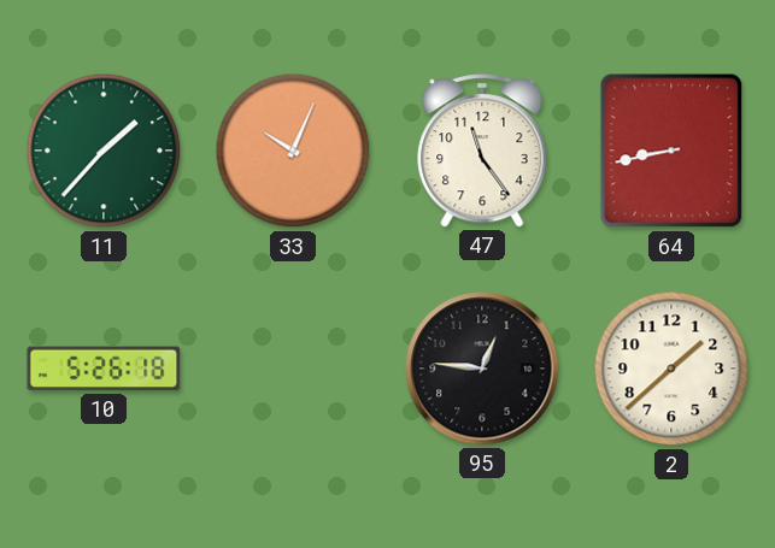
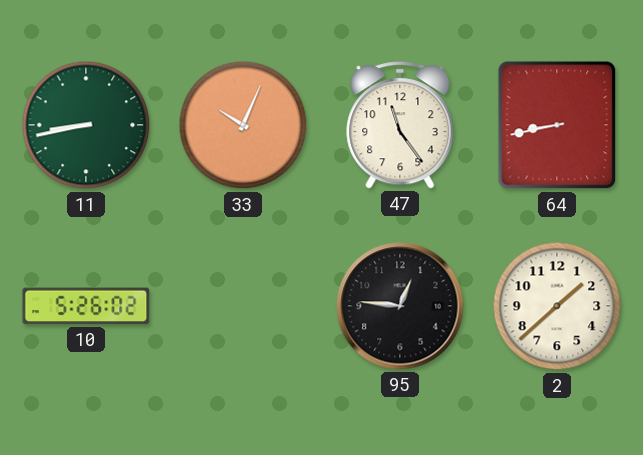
11: 1:37 -> 8:43 (86, 125)
10: 5:26:18 -> 5:26:02 (86, 306)
